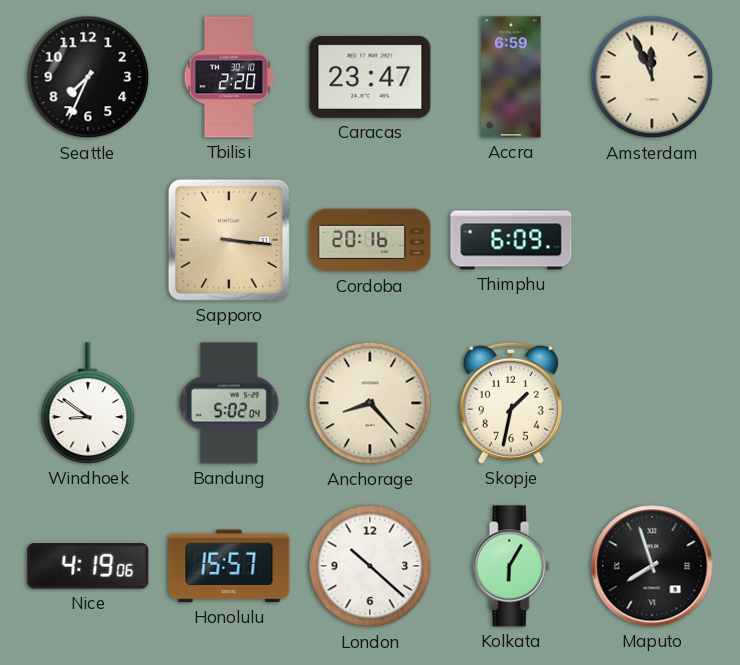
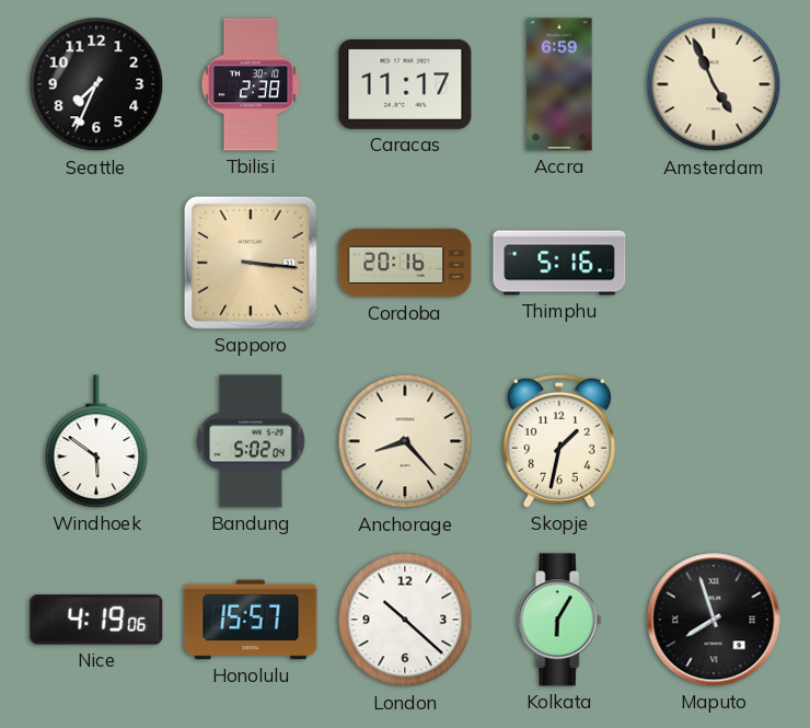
Tbilisi: 2:20 -> 2:38 (251, 84)
Caracas: 23:47 -> 11:17 (405, 84)
Amsterdam: 11:56 -> 4:56 (714, 84)
Thimphu: 6:09 -> 5:16 (559, 263)
Windhoek: 8:51 -> 5:51 (96, 441)
